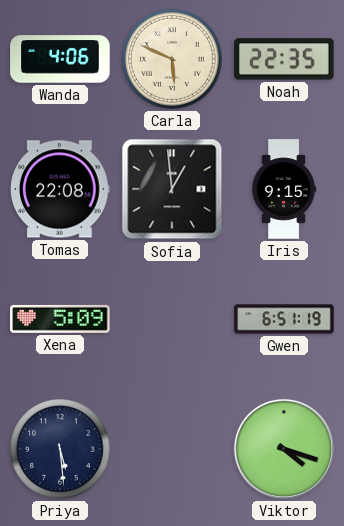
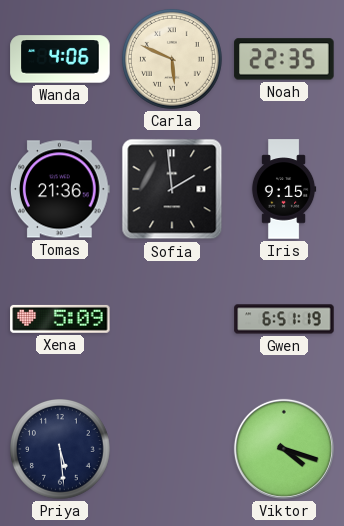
Tomas: 22:08 -> 21:36 (60, 189)
Sofia: 12:59 -> 1:59 (172, 189)
